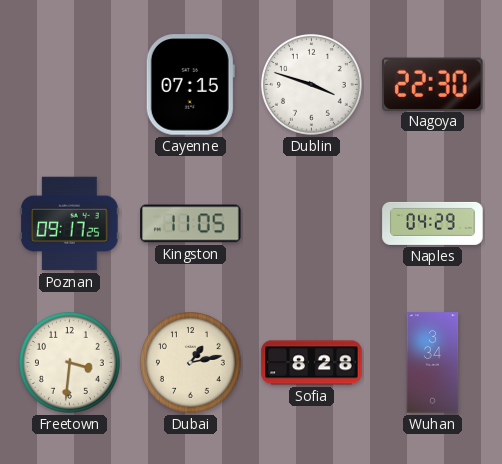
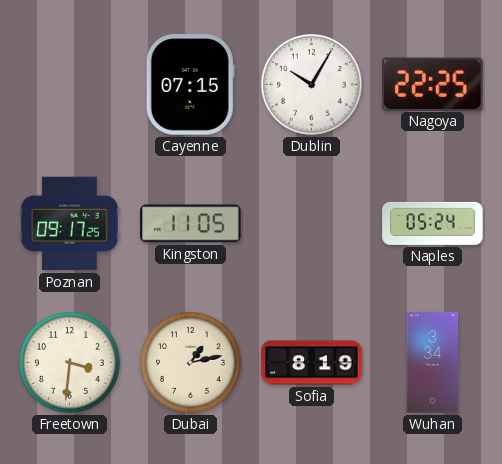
Dublin: 3:48 -> 10:05 (311, 84)
Nagoya: 22:30 -> 22:25 (433, 84)
Naples: 04:29 -> 05:24 (433, 223)
Sofia: 8:28 -> 8:19 (312, 363)
